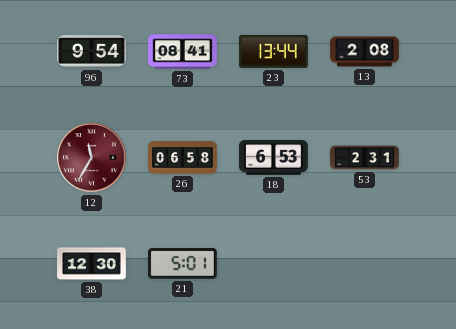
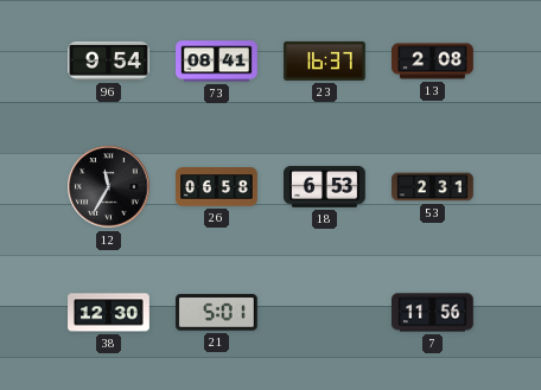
23: 13:44 -> 16:37 (325, 60)
12 dial: burgundy -> black (109, 187)
7: none -> 11:56 (433, 313)
